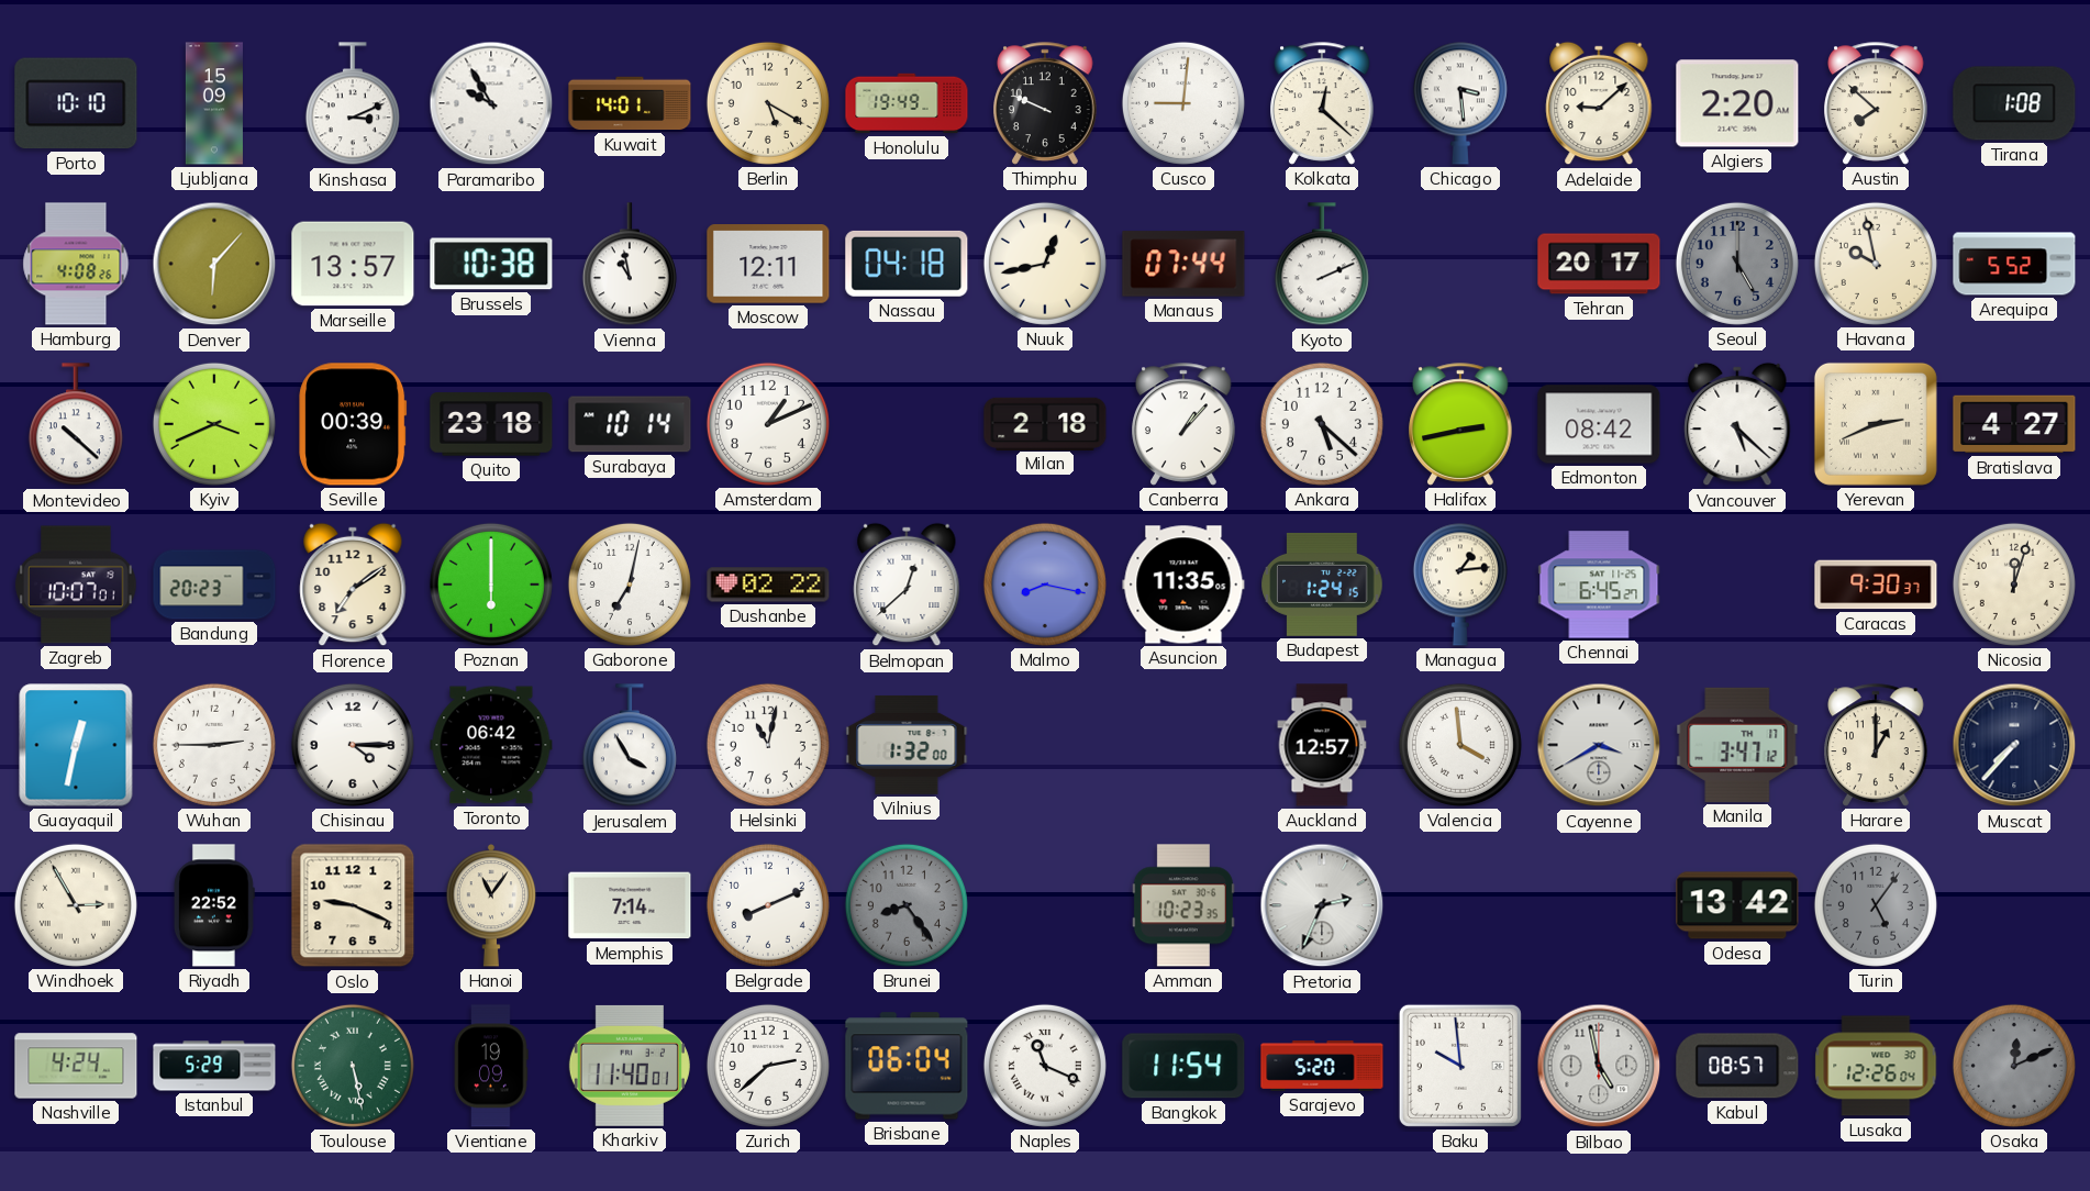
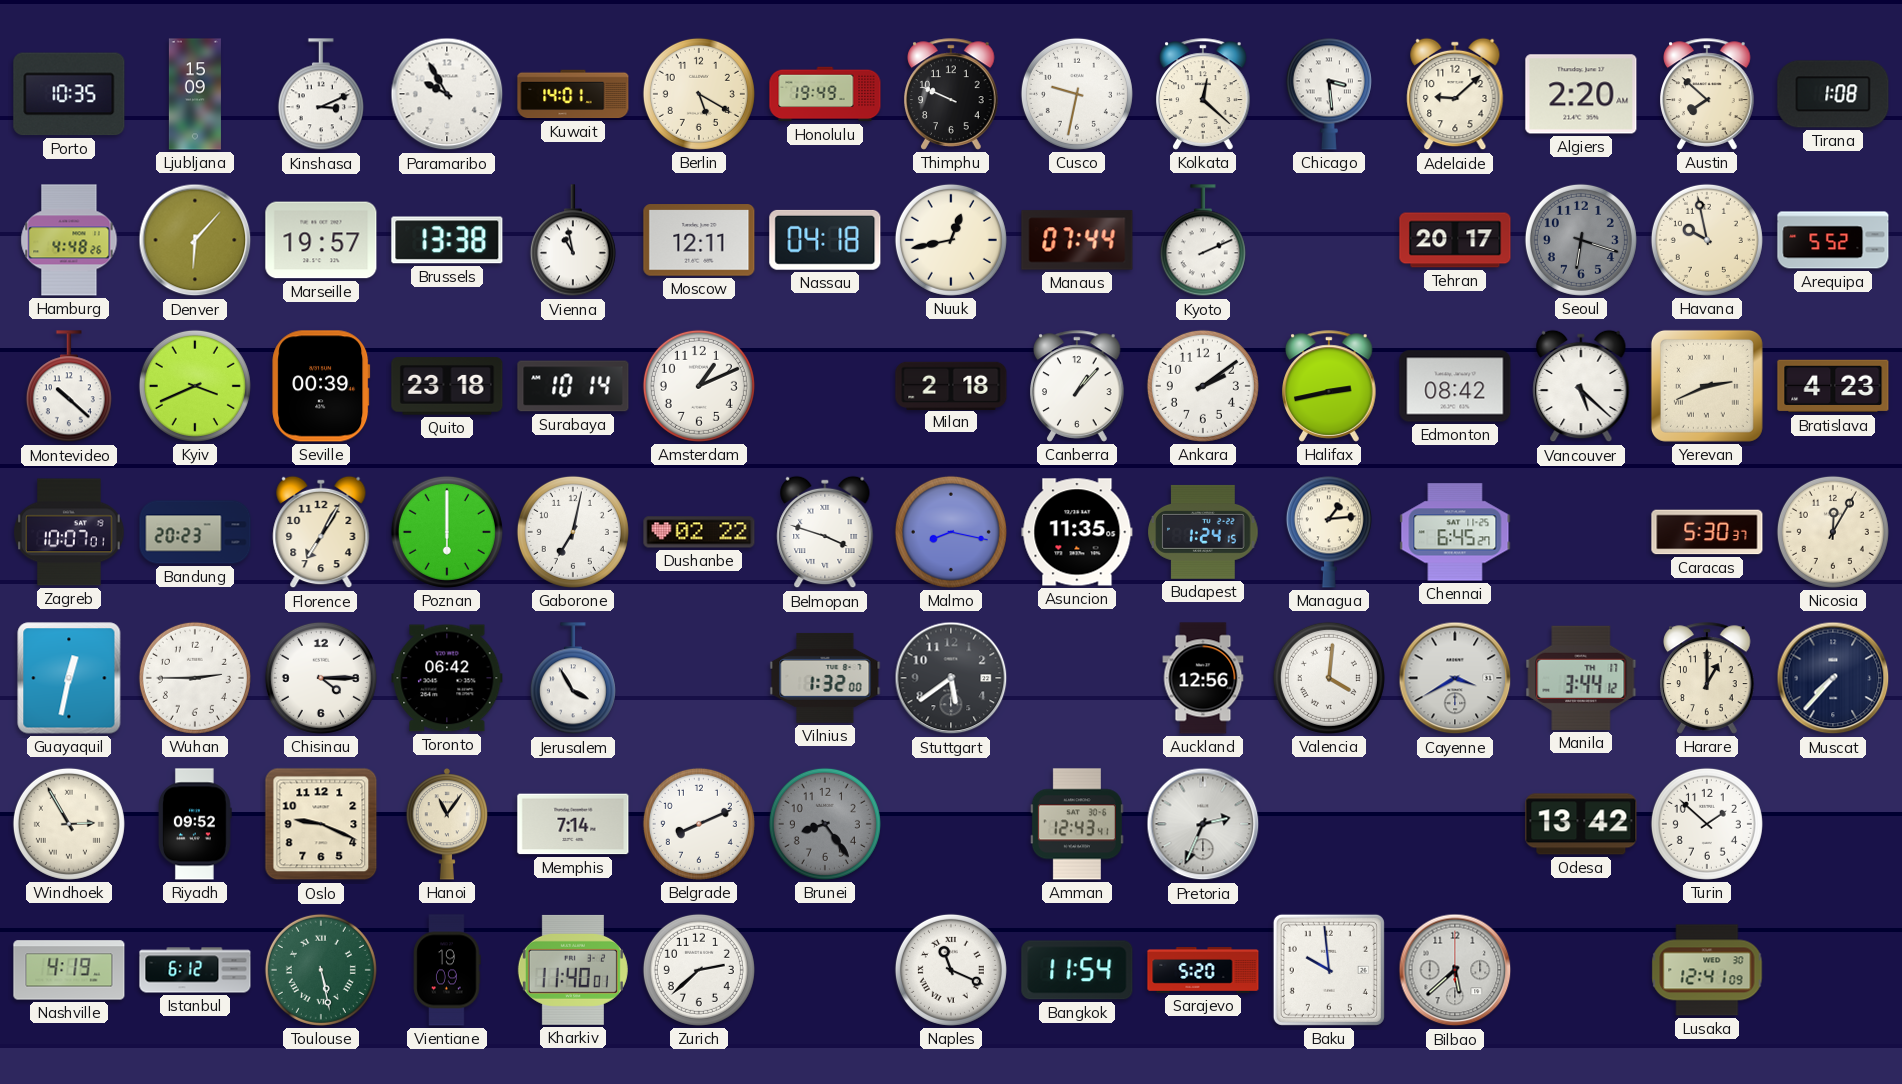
Porto: 10:10 -> 10:35 (69, 94)
Cusco: 9:01 -> 9:32 (1077, 94)
Hamburg: 4:08 -> 4:48 (69, 240)
Marseille: 13:57 -> 19:57 (321, 240)
Brussels: 10:38 -> 13:38 (447, 240)
Seoul: 5:00 -> 6:18 (1581, 240)
Ankara: 5:22 -> 2:09 (1203, 386)
Bratislava: 4:27 -> 4:23 (1833, 386)
Florence: 7:09 -> 7:05 (321, 532)
Belmopan: 12:38 -> 3:48 (825, 532)
Caracas: 9:30 -> 5:30 (1707, 532)
Nicosia: 12:03 -> 12:05 (1833, 532)
Helsinki: 11:02 -> none (768, 745)
Stuttgart: none -> 5:39 (951, 678)
Auckland: 12:57 -> 12:56 (1203, 678)
Valencia: 3:59 -> 4:01 (1329, 678)
Manila: 3:47 -> 3:44 (1581, 678)
Riyadh: 22:52 -> 09:52 (195, 824)
Amman: 10:23 -> 12:43 (1077, 824)
Turin: 5:06 -> 1:52 (1707, 824)
Turin dial: grey -> white (1707, 824)
Nashville: 4:24 -> 4:19 (69, 970)
Istanbul: 5:29 -> 6:12 (195, 970)
Brisbane: 06:04 -> none (907, 1066)
Bilbao: 4:58 -> 5:38 (1455, 970)
Kabul: 08:57 -> none (1737, 1066)
Lusaka: 12:26 -> 12:41 (1707, 970)
Osaka: 12:11 -> none (2014, 1066)
